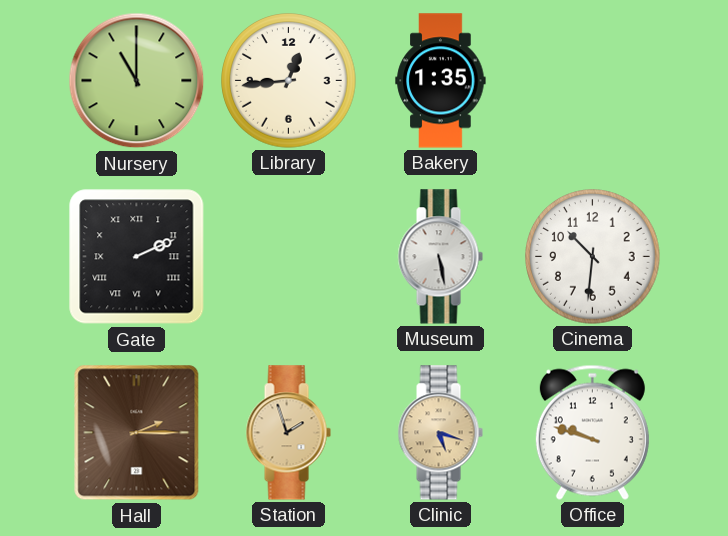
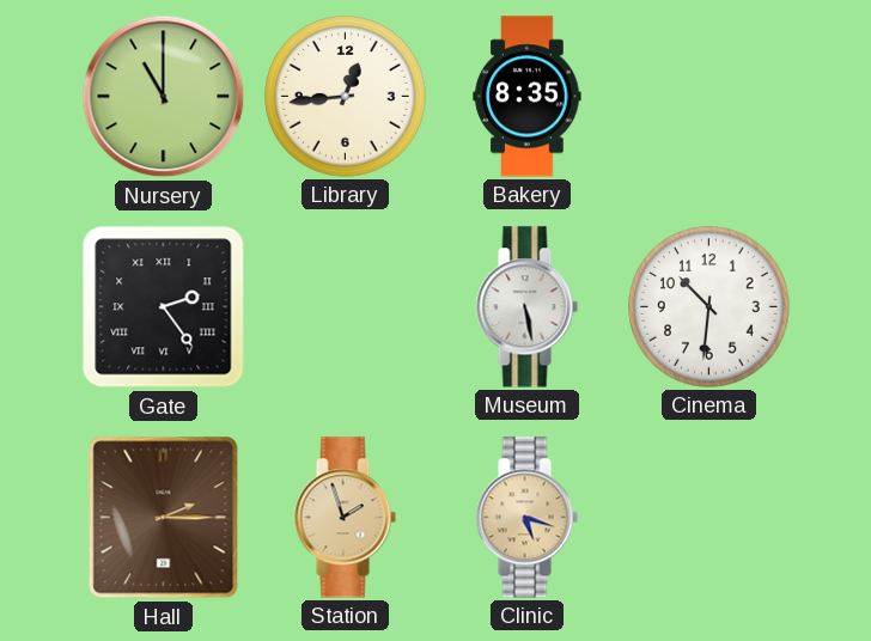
Bakery: 1:35 -> 8:35 (528, 97)
Gate: 2:11 -> 2:24 (164, 307)
Office: 9:48 -> none (592, 432)
